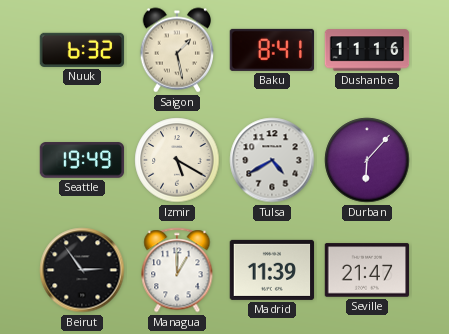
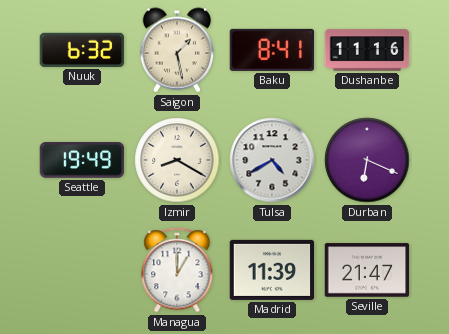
Izmir: 5:20 -> 8:20 (177, 160)
Durban: 6:07 -> 6:19 (367, 160)
Beirut: 2:54 -> none (82, 270)
